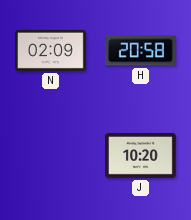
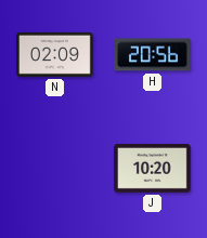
H: 20:58 -> 20:56 (153, 55)
